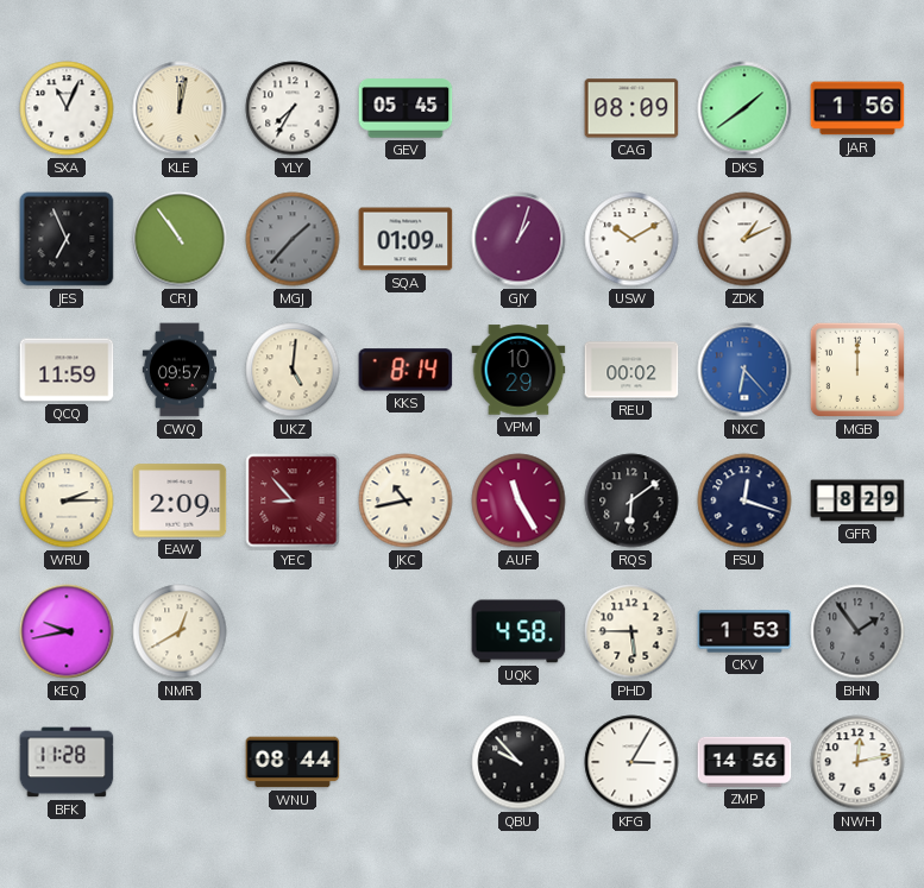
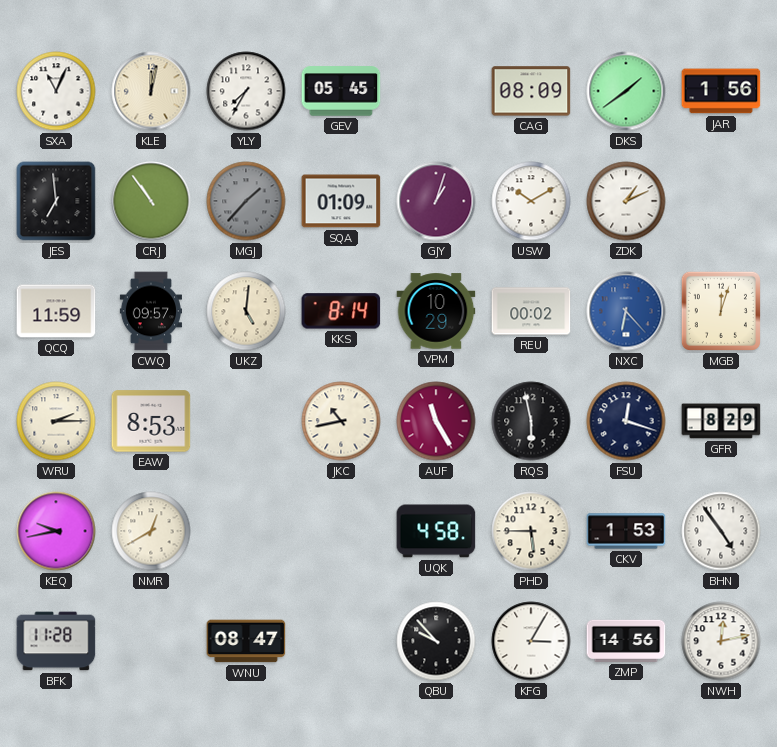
JES: 6:56 -> 6:59 (56, 201)
MGB: 12:00 -> 12:03 (721, 311)
EAW: 2:09 -> 8:53 (151, 421)
YEC: 8:53 -> none (293, 500)
RQS: 6:09 -> 5:58 (531, 421)
BHN: 1:54 -> 4:54 (721, 531)
BHN dial: grey -> white (721, 531)
WNU: 08:44 -> 08:47 (246, 641)
